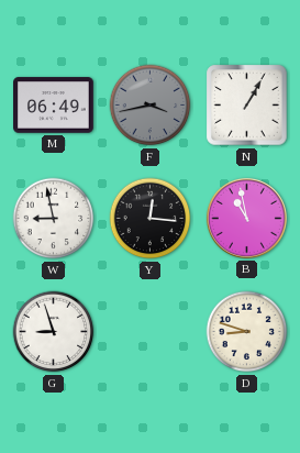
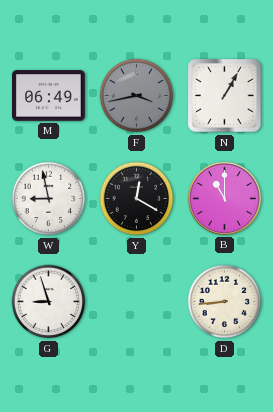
Y: 12:16 -> 12:20 (137, 199)
B: 10:58 -> 11:00 (224, 198)
D: 8:48 -> 8:44 (225, 302)
